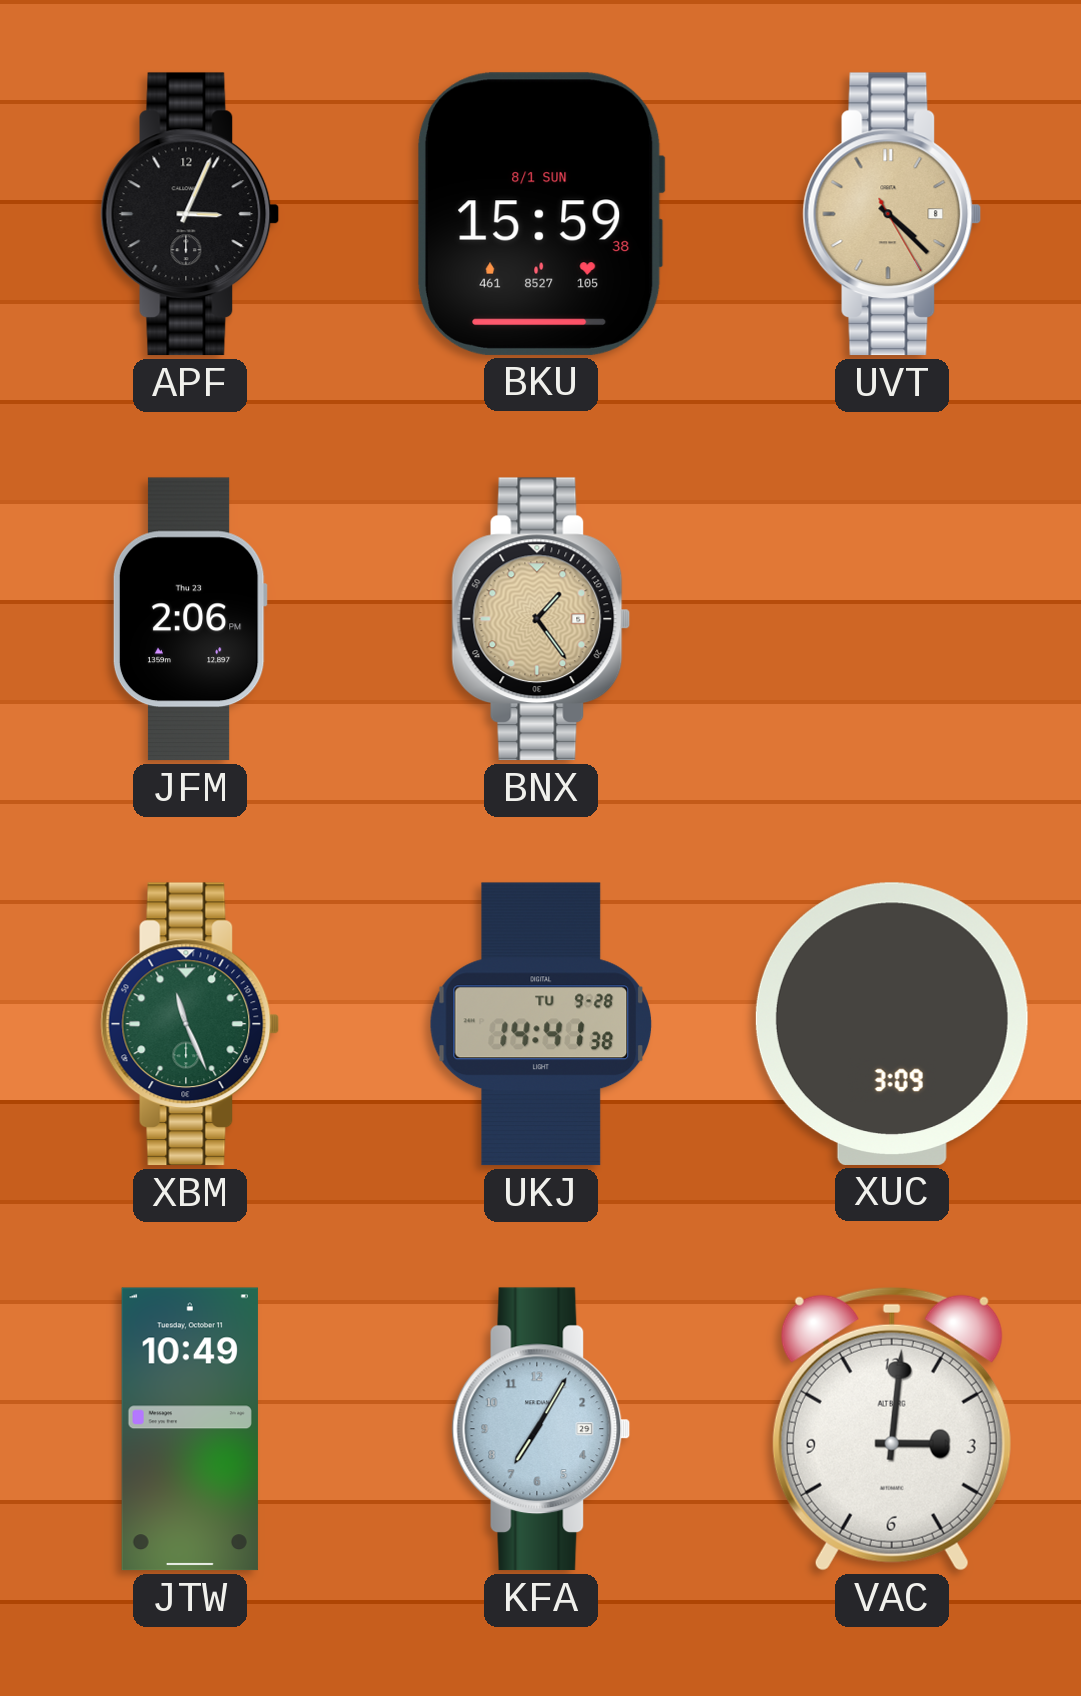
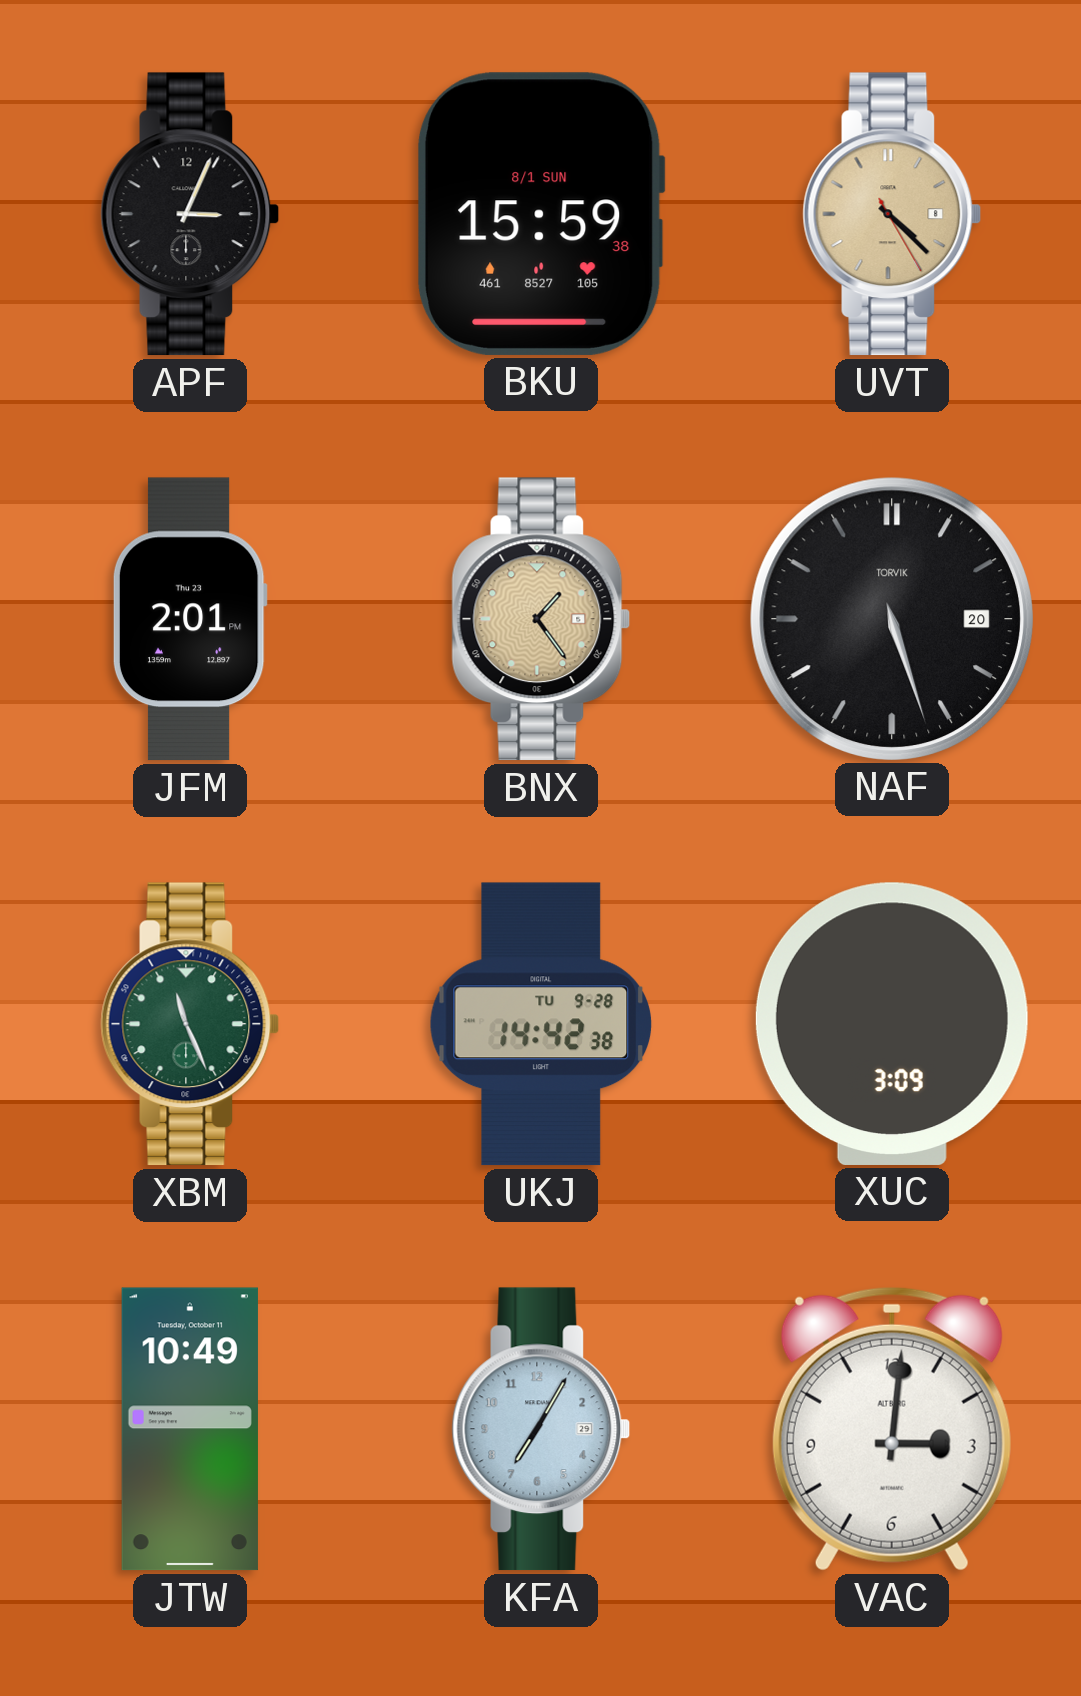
JFM: 2:06 -> 2:01 (190, 619)
NAF: none -> 5:27 (891, 618)
UKJ: 14:41 -> 14:42 (540, 1024)
